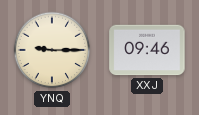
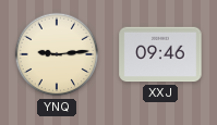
YNQ: 9:15 -> 9:14 (57, 54)
